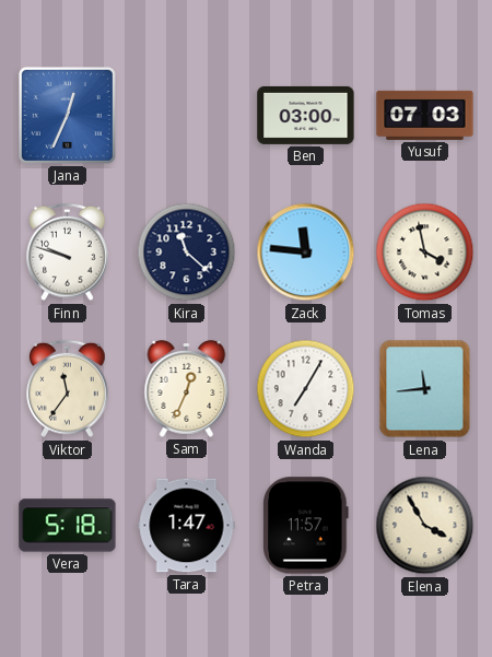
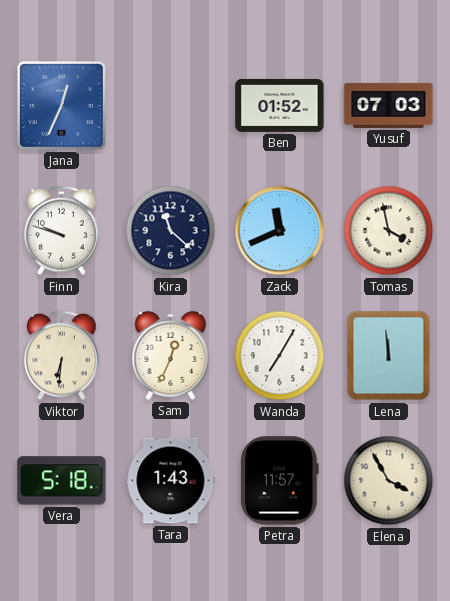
Ben: 03:00 -> 01:52 (280, 105)
Zack: 11:46 -> 11:41 (280, 231)
Viktor: 11:36 -> 6:31 (62, 356)
Lena: 11:44 -> 11:59 (389, 356)
Tara: 1:47 -> 1:43 (171, 481)
